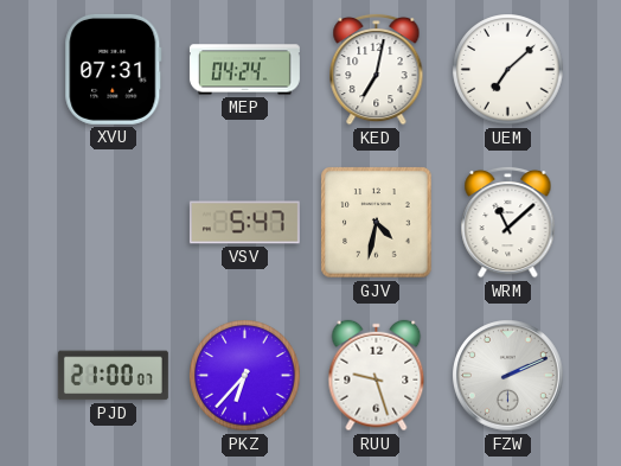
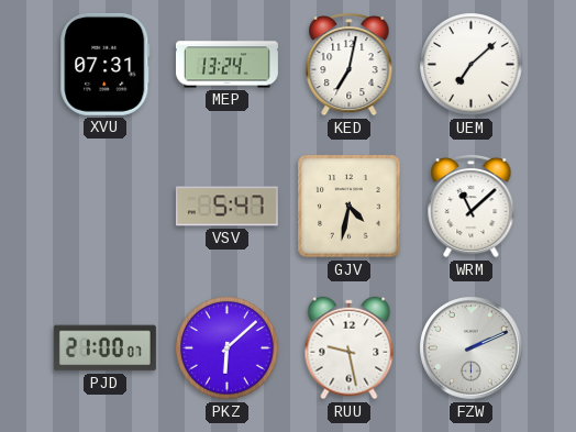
MEP: 04:24 -> 13:24 (226, 65)
PKZ: 6:37 -> 6:08 (228, 348)
RUU: 9:27 -> 9:28 (350, 348)
